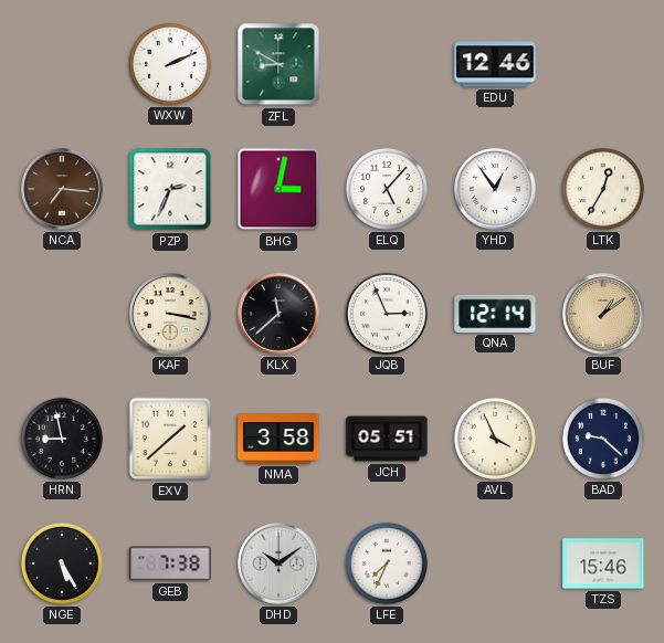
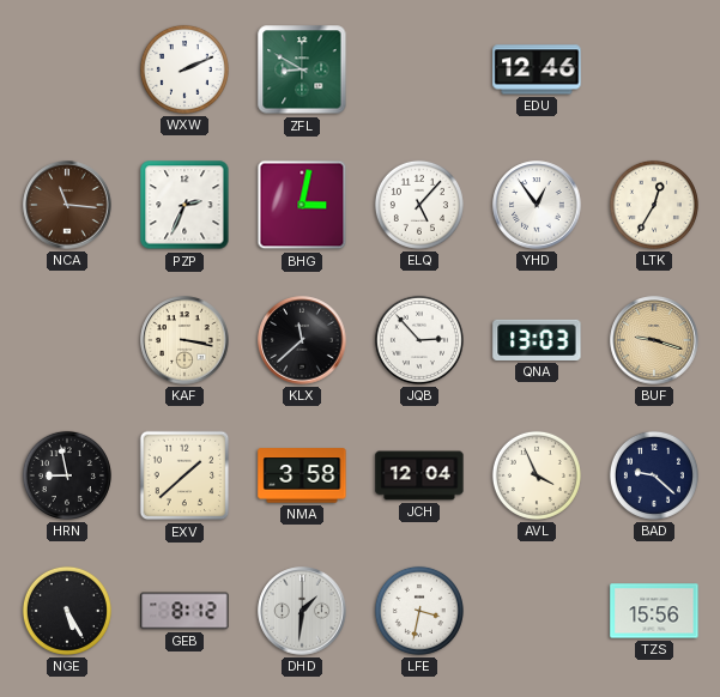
NCA: 7:16 -> 11:16 (67, 205)
JQB: 2:56 -> 2:53 (419, 340)
QNA: 12:14 -> 13:03 (537, 340)
BUF: 1:09 -> 9:18 (654, 340)
JCH: 05:51 -> 12:04 (419, 475)
GEB: 7:38 -> 8:12 (184, 611)
DHD: 10:09 -> 1:31 (302, 611)
LFE: 7:34 -> 3:32 (419, 611)
TZS: 15:46 -> 15:56 (654, 611)
